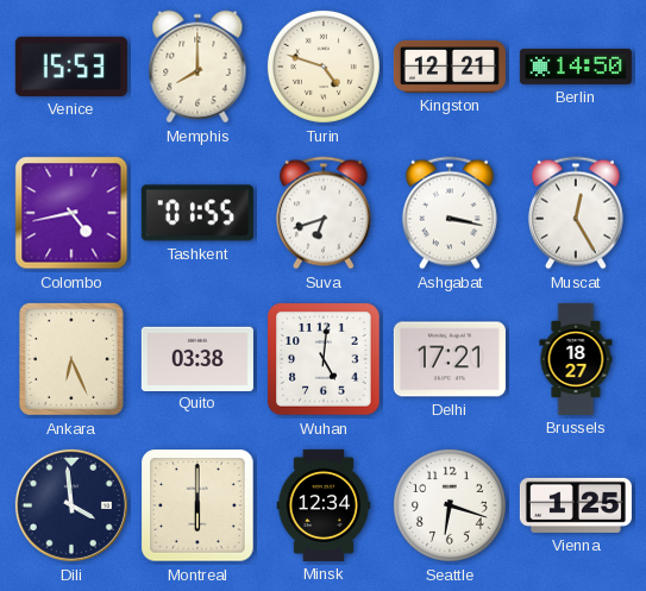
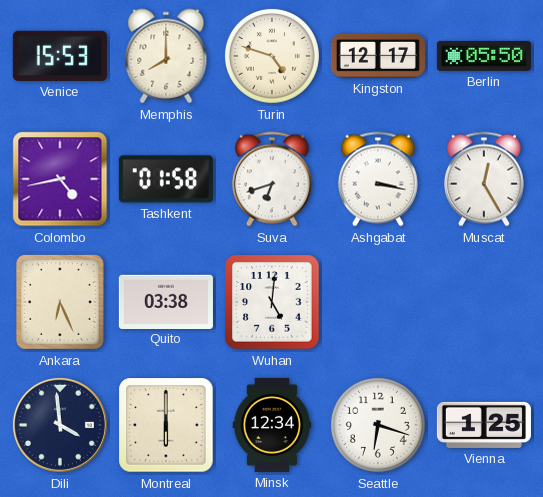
Kingston: 12:21 -> 12:17 (378, 56)
Berlin: 14:50 -> 05:50 (484, 56)
Tashkent: 01:55 -> 01:58 (166, 179)
Delhi: 17:21 -> none (450, 359)
Brussels: 18:27 -> none (576, 359)
